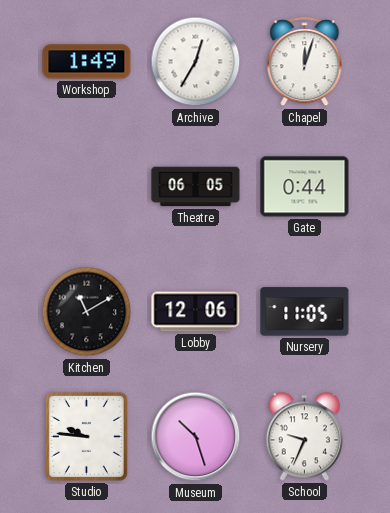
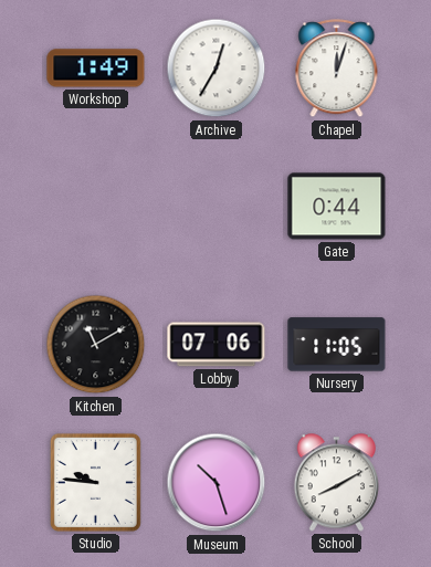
Theatre: 06:05 -> none (196, 187)
Lobby: 12:06 -> 07:06 (217, 345)
School: 9:34 -> 8:10 (336, 483)
